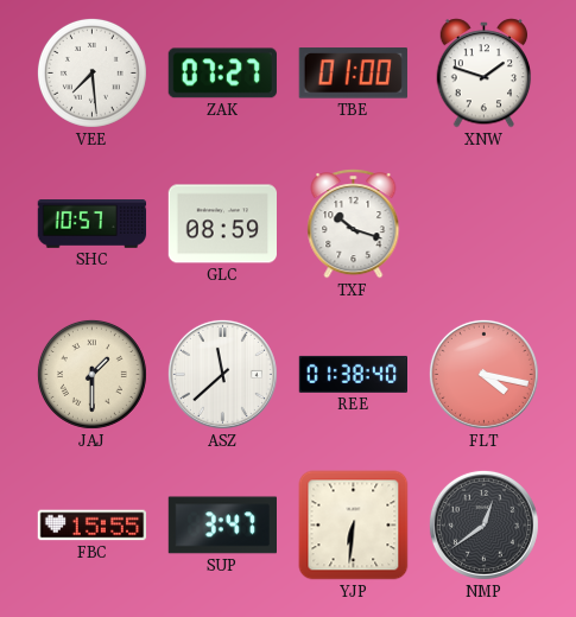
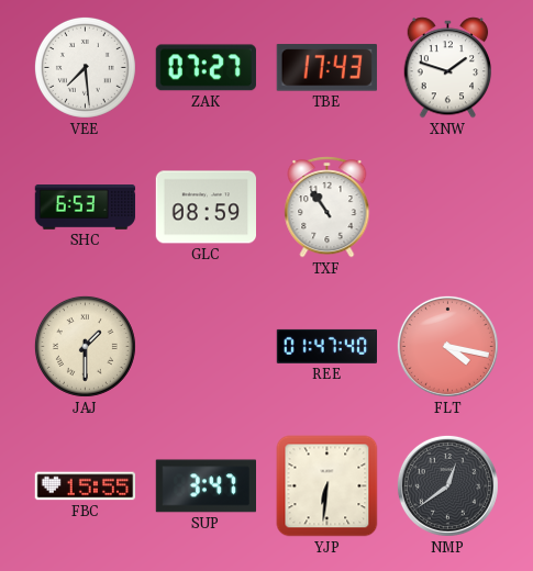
TBE: 01:00 -> 17:43 (326, 68)
SHC: 10:57 -> 6:53 (86, 208)
TXF: 10:18 -> 10:54 (327, 208)
ASZ: 11:38 -> none (222, 374)
REE: 01:38 -> 01:47 (326, 346)
